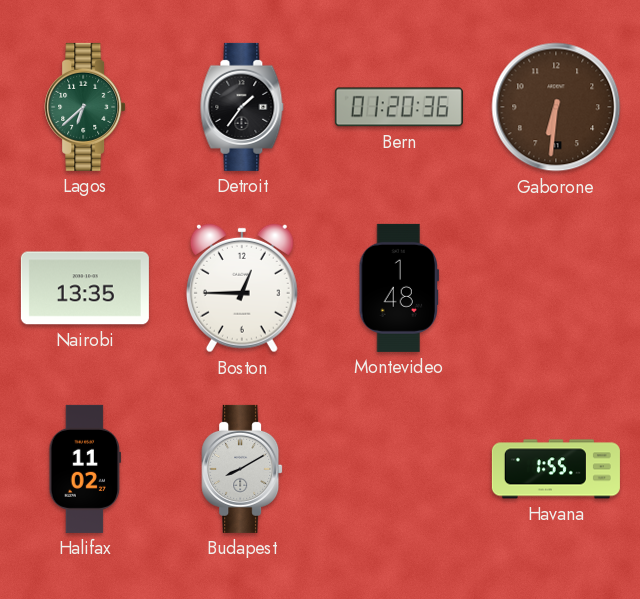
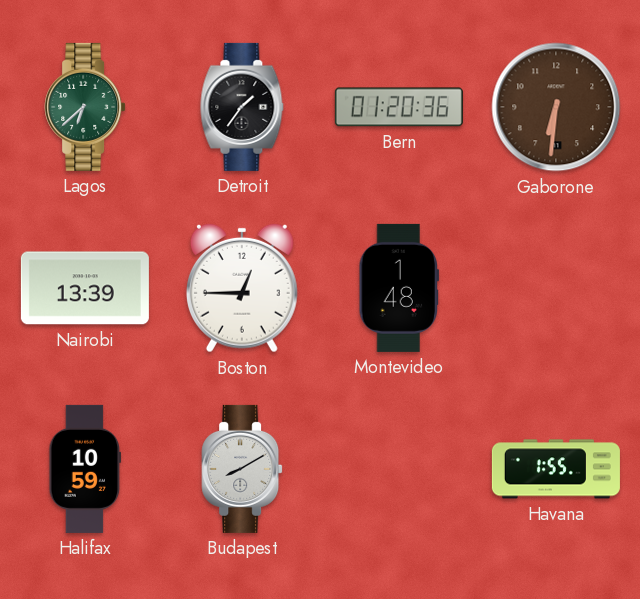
Nairobi: 13:35 -> 13:39 (85, 288)
Halifax: 11:02 -> 10:59 (85, 469)
